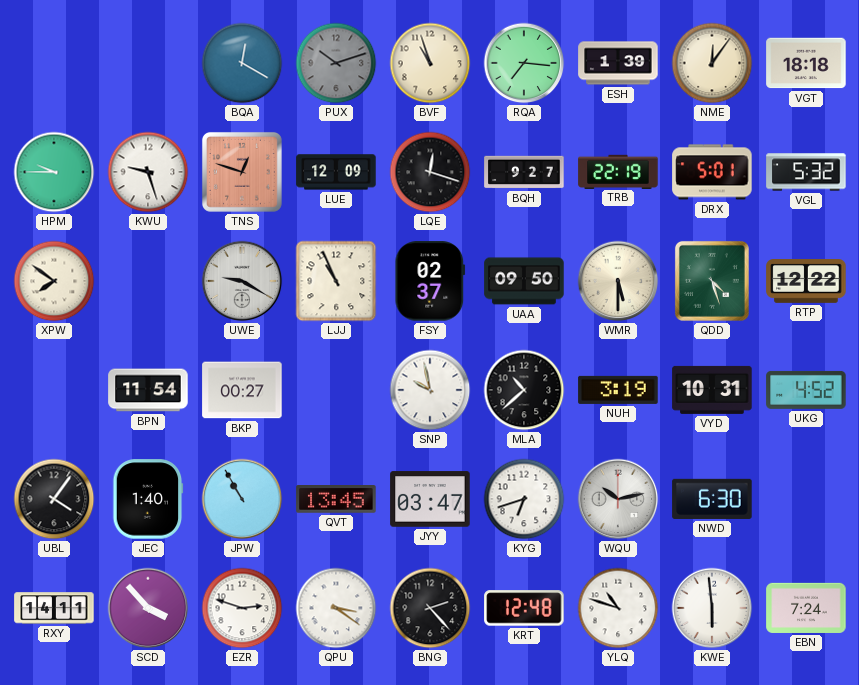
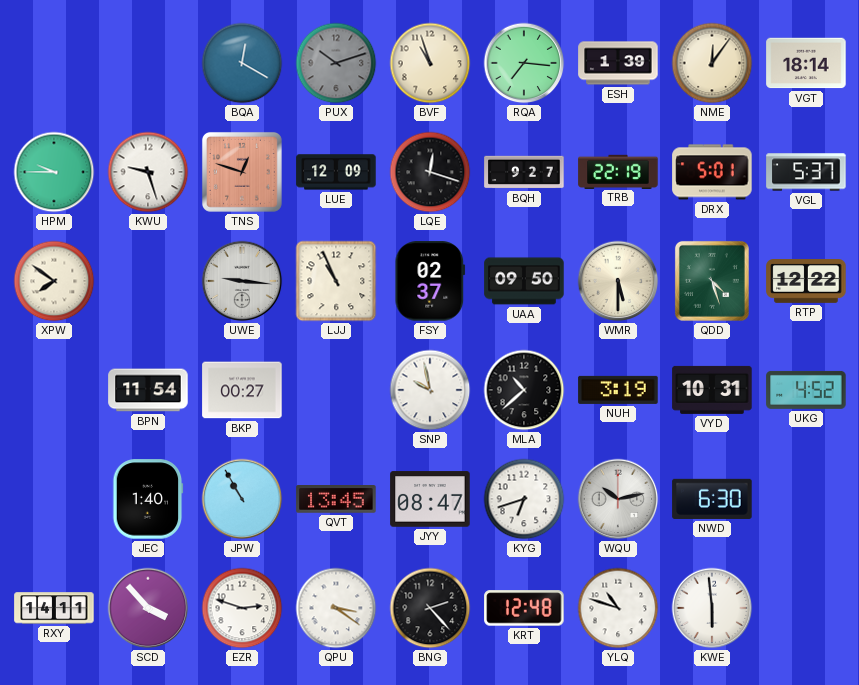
VGT: 18:18 -> 18:14 (806, 63)
VGL: 5:32 -> 5:37 (806, 172)
UWE: 9:20 -> 9:16 (242, 281)
UBL: 4:06 -> none (54, 499)
JYY: 03:47 -> 08:47 (430, 499)
EBN: 7:24 -> none (806, 608)
